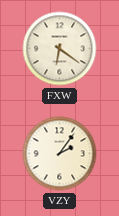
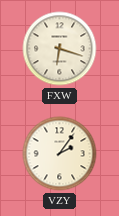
FXW: 6:21 -> 6:18 (60, 49)
